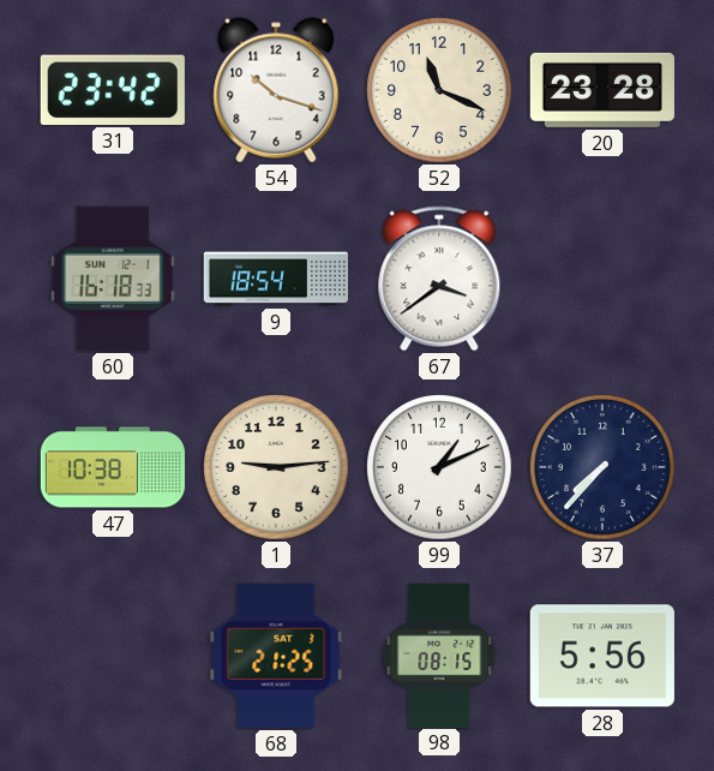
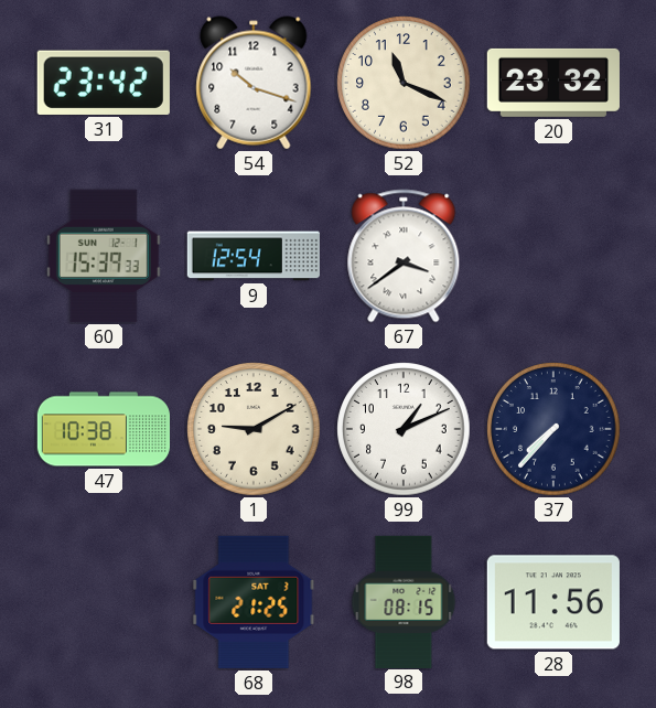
20: 23:28 -> 23:32 (553, 83)
60: 16:18 -> 15:39 (104, 256)
9: 18:54 -> 12:54 (254, 256)
1: 9:14 -> 9:10 (254, 429)
28: 5:56 -> 11:56 (553, 602)
